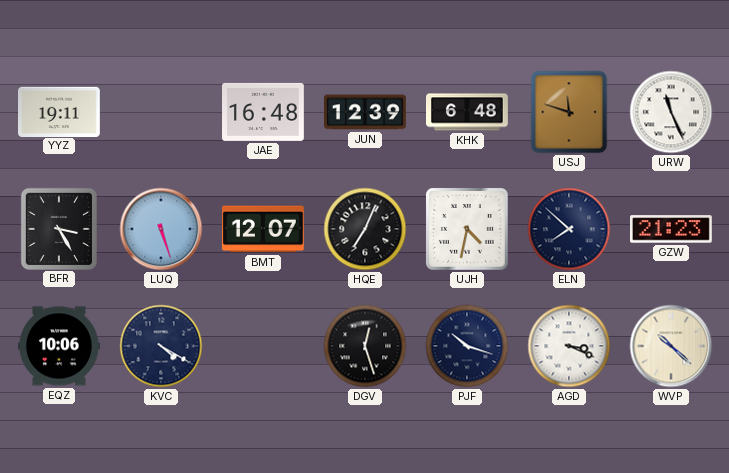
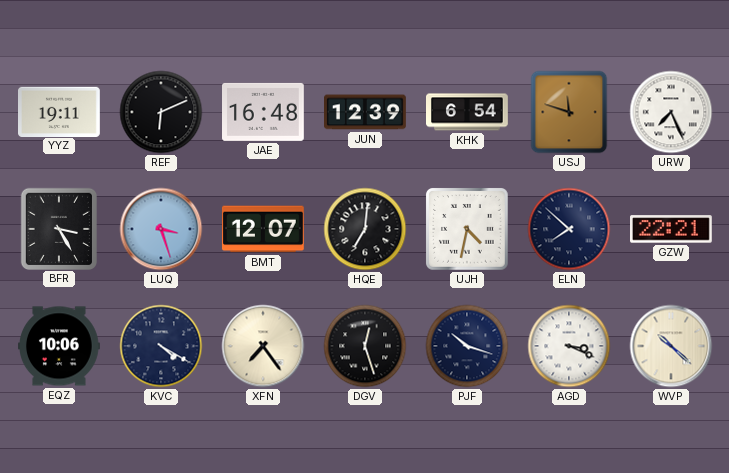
REF: none -> 6:11 (161, 112)
KHK: 6:48 -> 6:54 (468, 112)
URW: 11:26 -> 7:26 (671, 112)
LUQ: 5:27 -> 3:27 (161, 229)
HQE: 7:04 -> 7:01 (365, 229)
GZW: 21:23 -> 22:21 (672, 229)
XFN: none -> 7:24 (263, 346)
